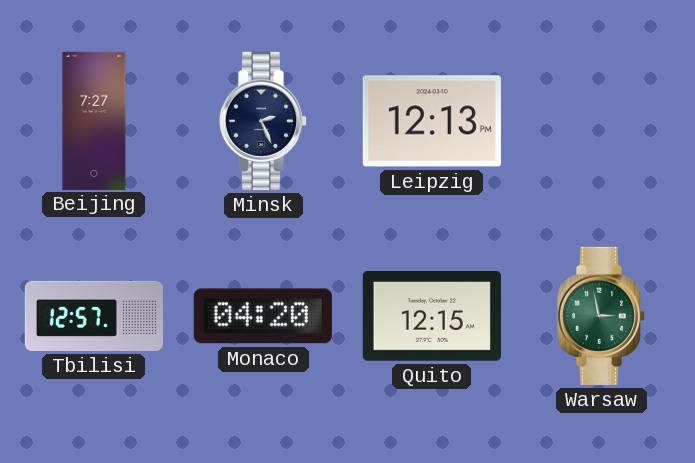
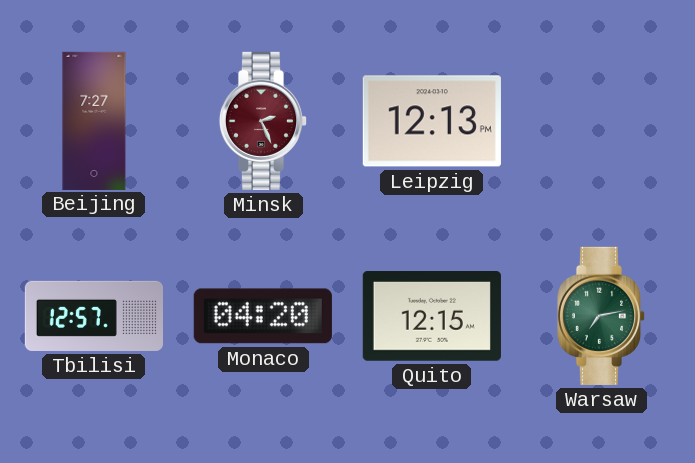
Minsk dial: navy -> burgundy (263, 121)
Warsaw: 2:58 -> 7:13 (601, 316)
